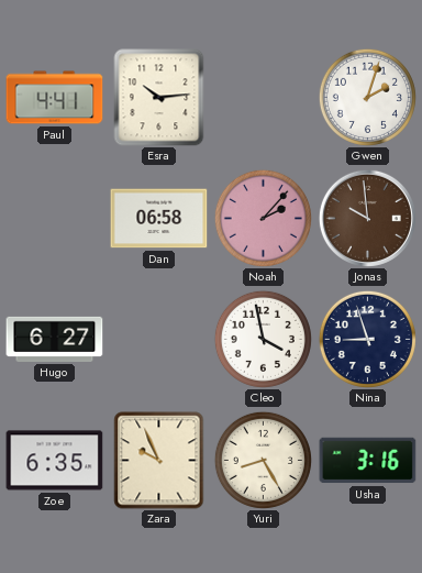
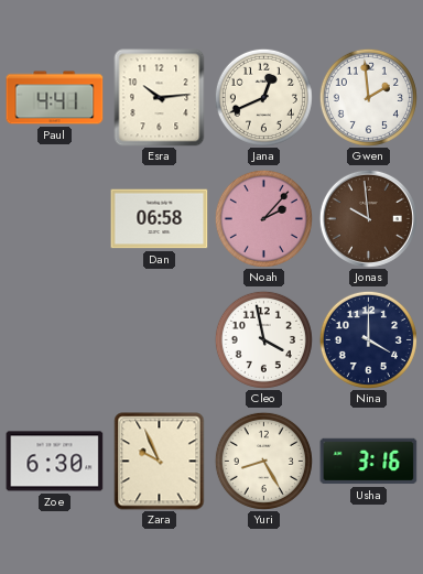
Jana: none -> 12:41 (263, 97)
Gwen: 2:03 -> 1:59 (368, 97)
Hugo: 6:27 -> none (55, 339)
Nina: 8:57 -> 4:00 (368, 339)
Zoe: 6:35 -> 6:30 (55, 462)
